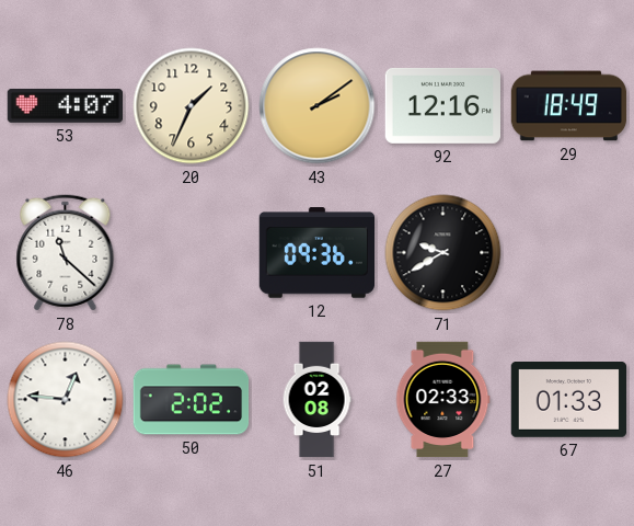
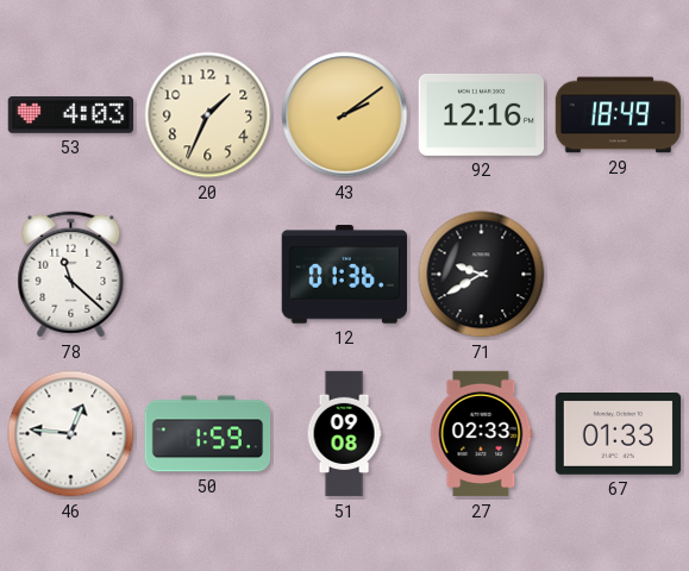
53: 4:07 -> 4:03 (70, 115)
12: 09:36 -> 01:36 (344, 275)
50: 2:02 -> 1:59 (208, 434)
51: 02:08 -> 09:08 (344, 434)
